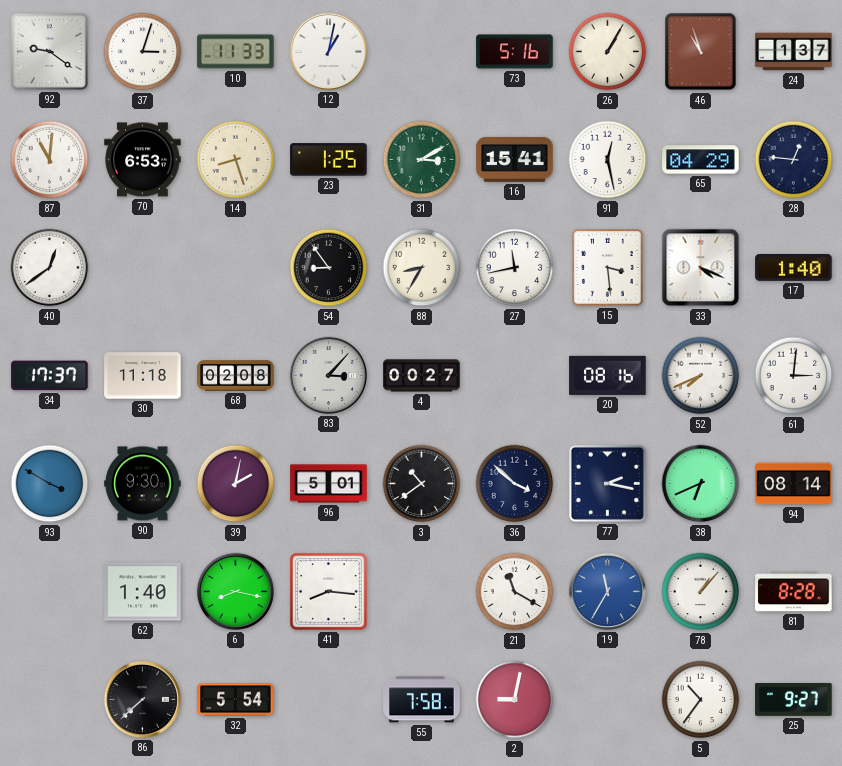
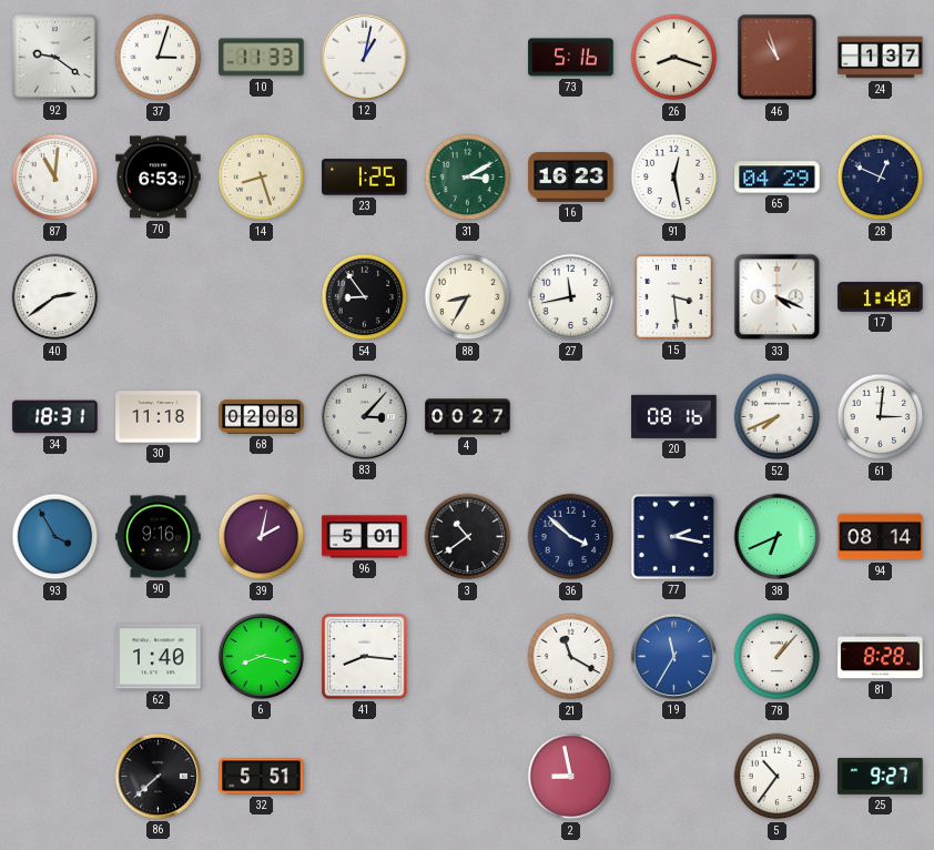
26: 1:05 -> 8:18 (674, 58)
16: 15:41 -> 16:23 (571, 176)
28: 12:46 -> 12:49 (881, 178)
40: 12:39 -> 2:39 (55, 297)
34: 17:37 -> 18:31 (55, 417)
93: 3:50 -> 3:55 (55, 537)
90: 9:30 -> 9:16 (159, 537)
32: 5:54 -> 5:51 (262, 777)
55: 7:58 -> none (422, 700)
2: 9:02 -> 8:58 (571, 777)
